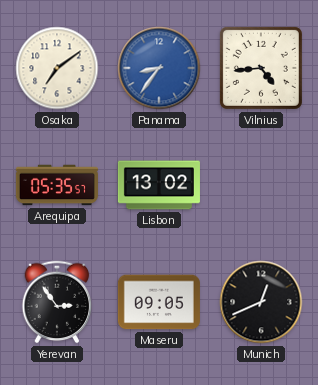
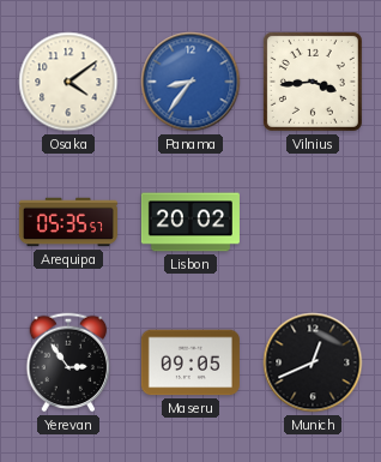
Osaka: 7:09 -> 4:09 (68, 82)
Vilnius: 4:44 -> 3:44 (313, 82)
Lisbon: 13:02 -> 20:02 (190, 222)
